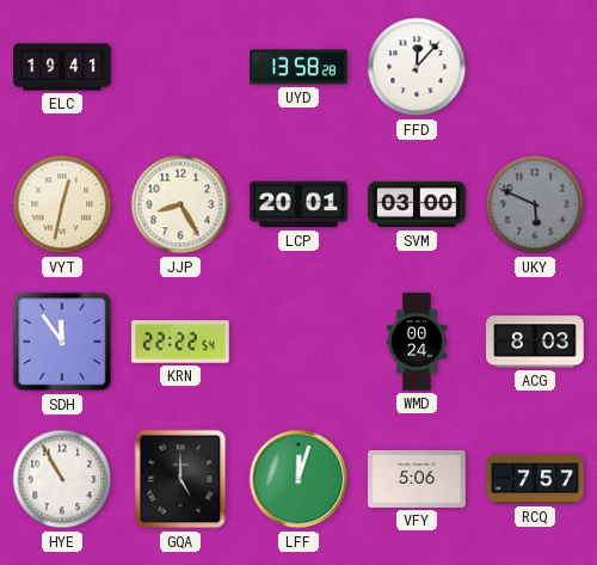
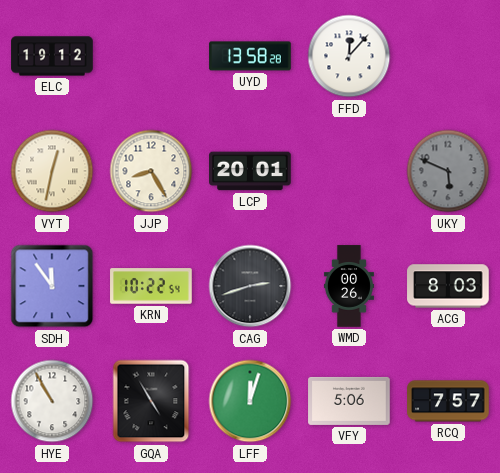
ELC: 19:41 -> 19:12 (52, 56)
SVM: 03:00 -> none (417, 204)
KRN: 22:22 -> 10:22 (151, 286)
CAG: none -> 2:42 (250, 286)
WMD: 00:24 -> 00:26 (349, 286)
GQA: 5:00 -> 4:55 (151, 401)
